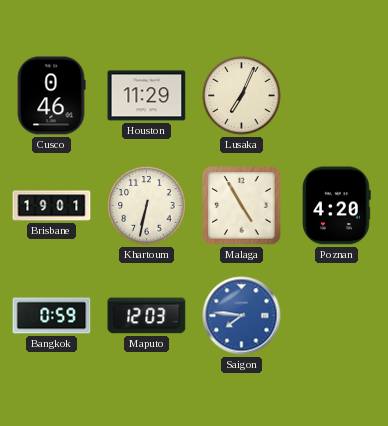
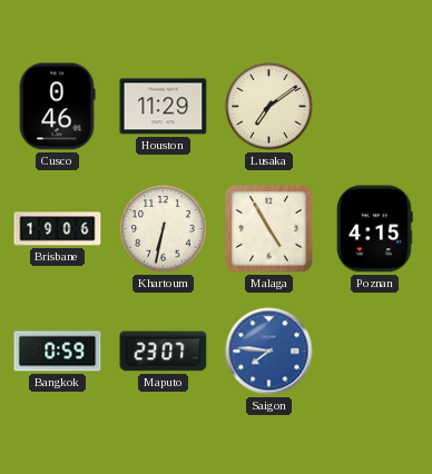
Lusaka: 7:04 -> 7:09 (269, 107)
Brisbane: 19:01 -> 19:06 (58, 229)
Poznan: 4:20 -> 4:15 (375, 229)
Maputo: 12:03 -> 23:07 (164, 352)
